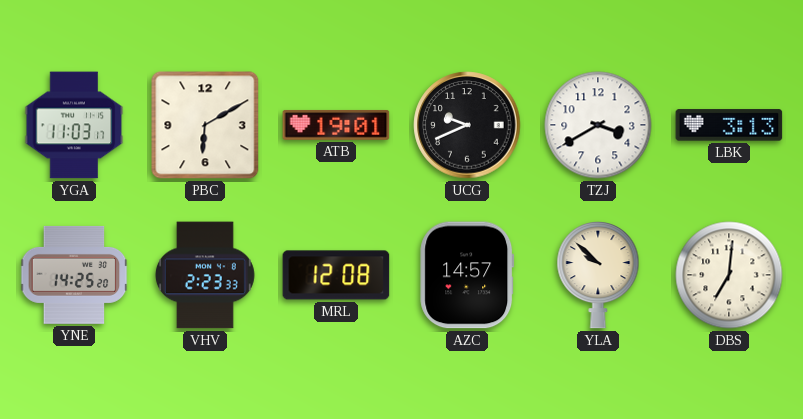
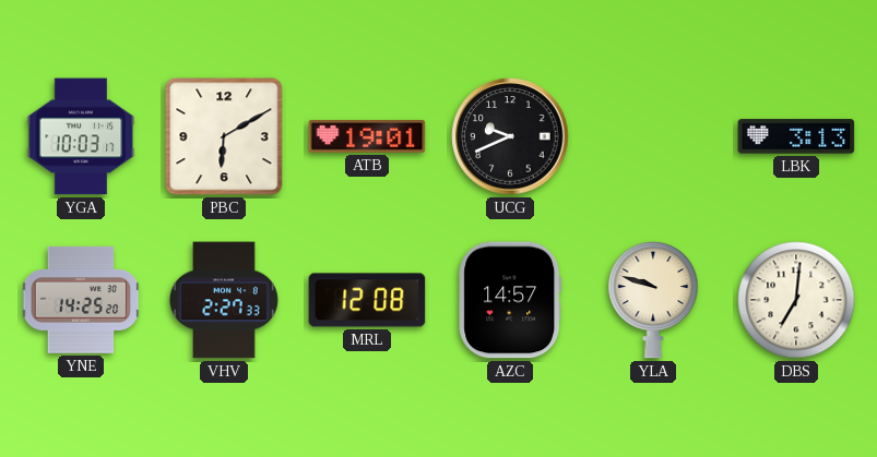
YGA: 11:03 -> 10:03 (81, 136)
TZJ: 3:40 -> none (598, 125)
VHV: 2:23 -> 2:27 (224, 300)
YLA: 9:52 -> 9:48 (653, 301)
